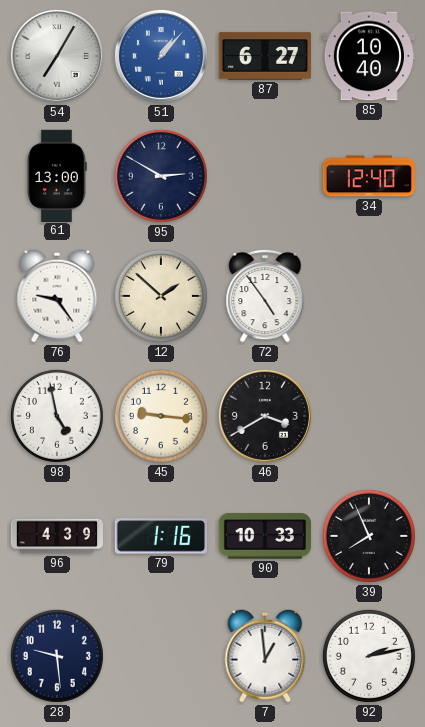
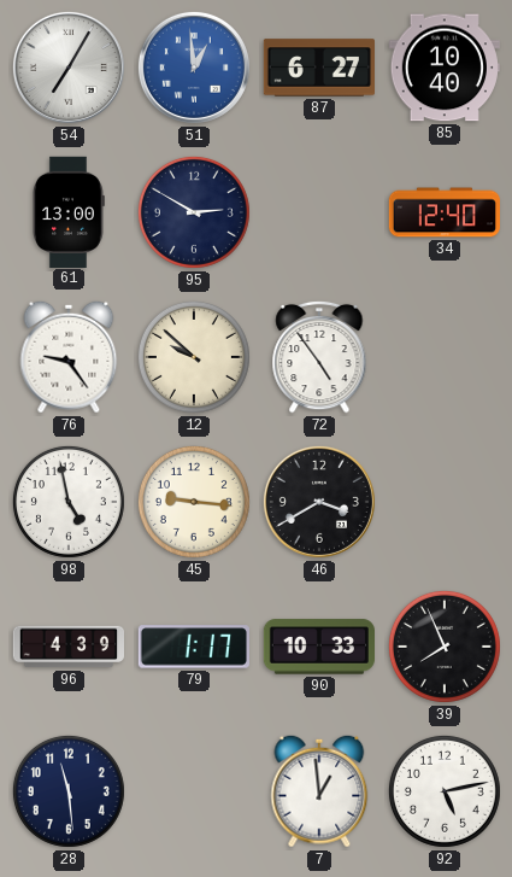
51: 1:07 -> 12:59 (194, 68)
12: 1:52 -> 9:52 (194, 357)
79: 1:16 -> 1:17 (193, 647)
28: 9:29 -> 11:29 (69, 791)
92: 2:13 -> 5:13 (445, 791)
